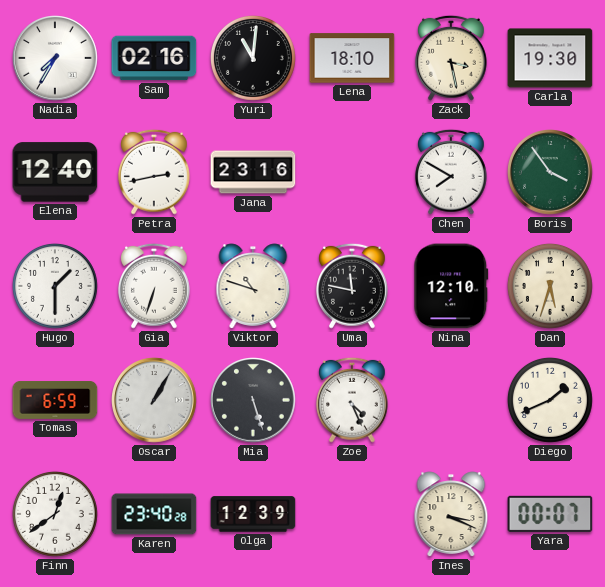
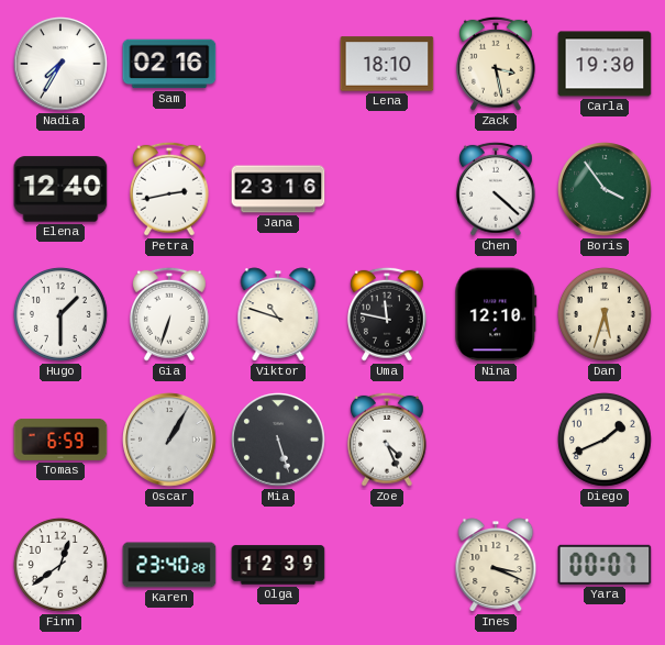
Yuri: 11:01 -> none (253, 58)
Chen: 7:50 -> 4:22 (496, 189)
